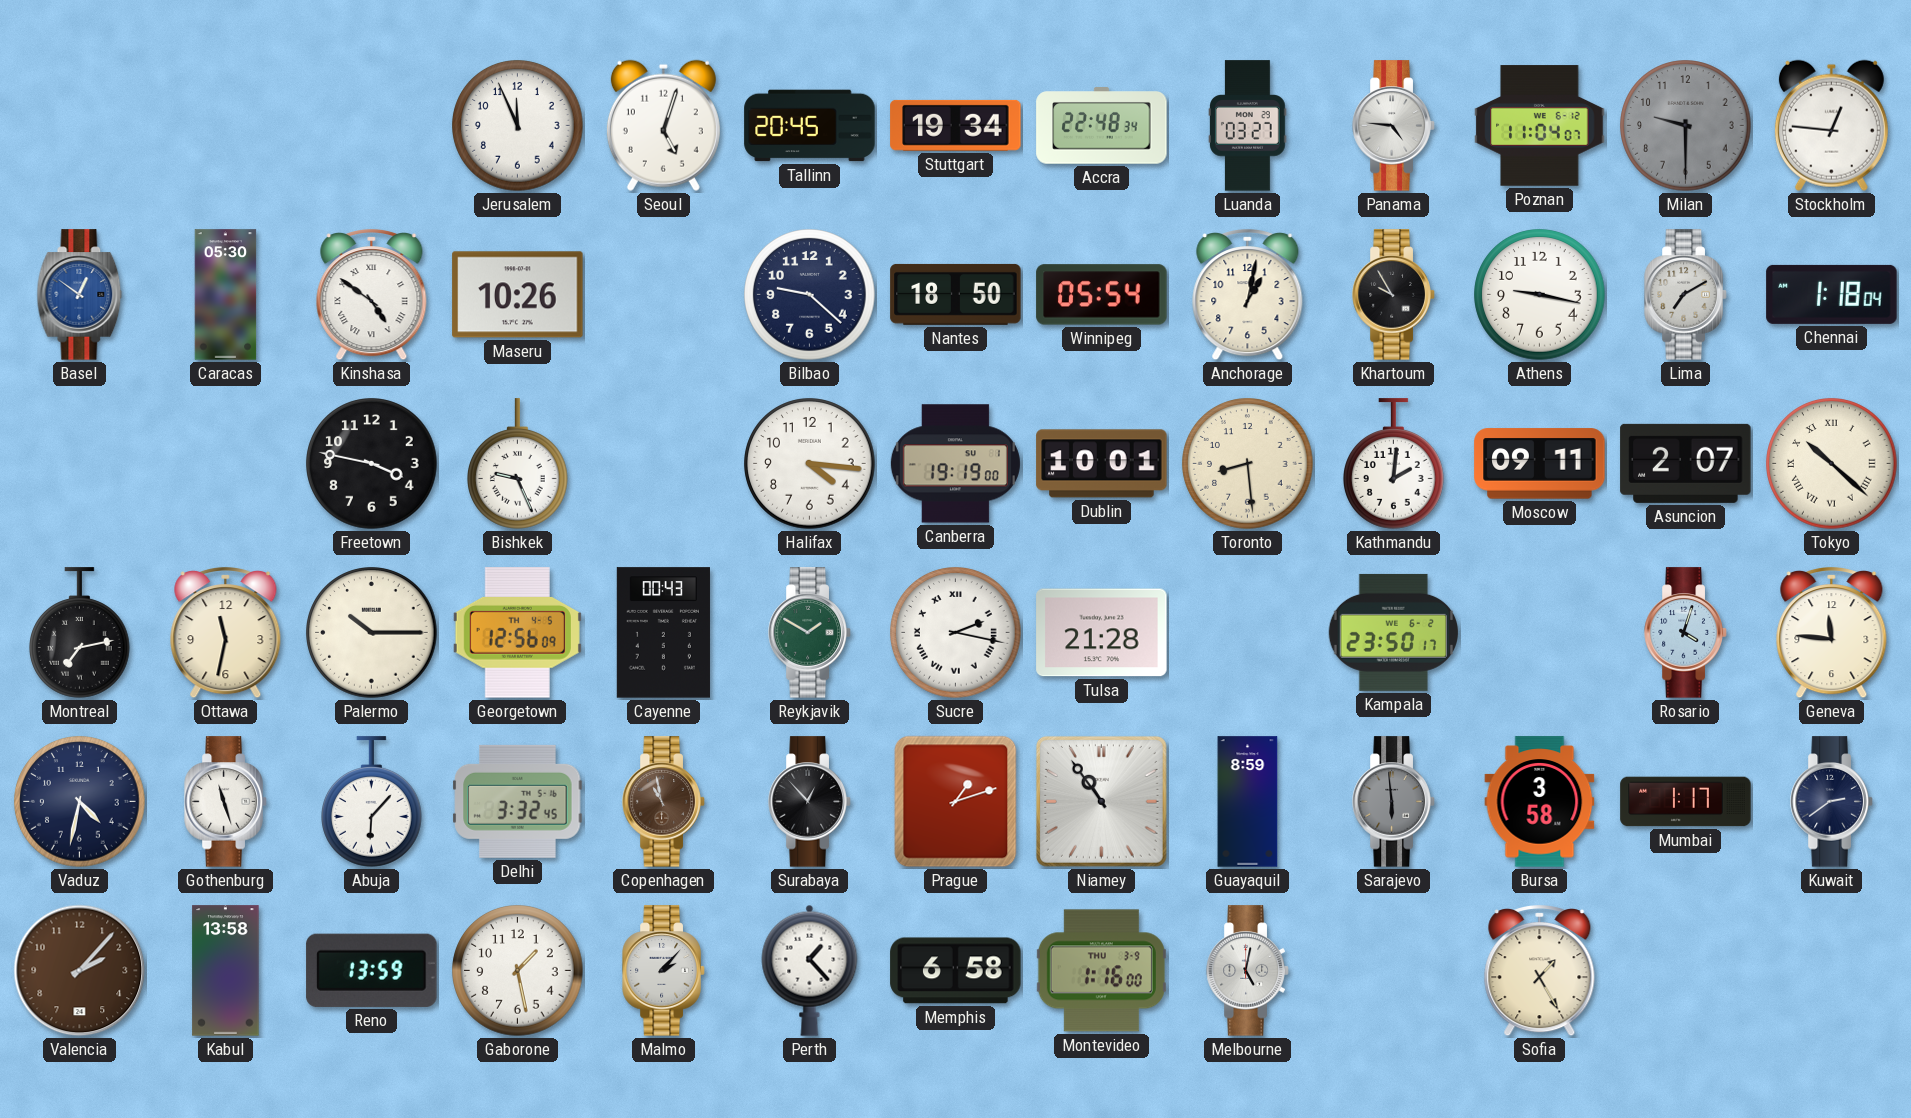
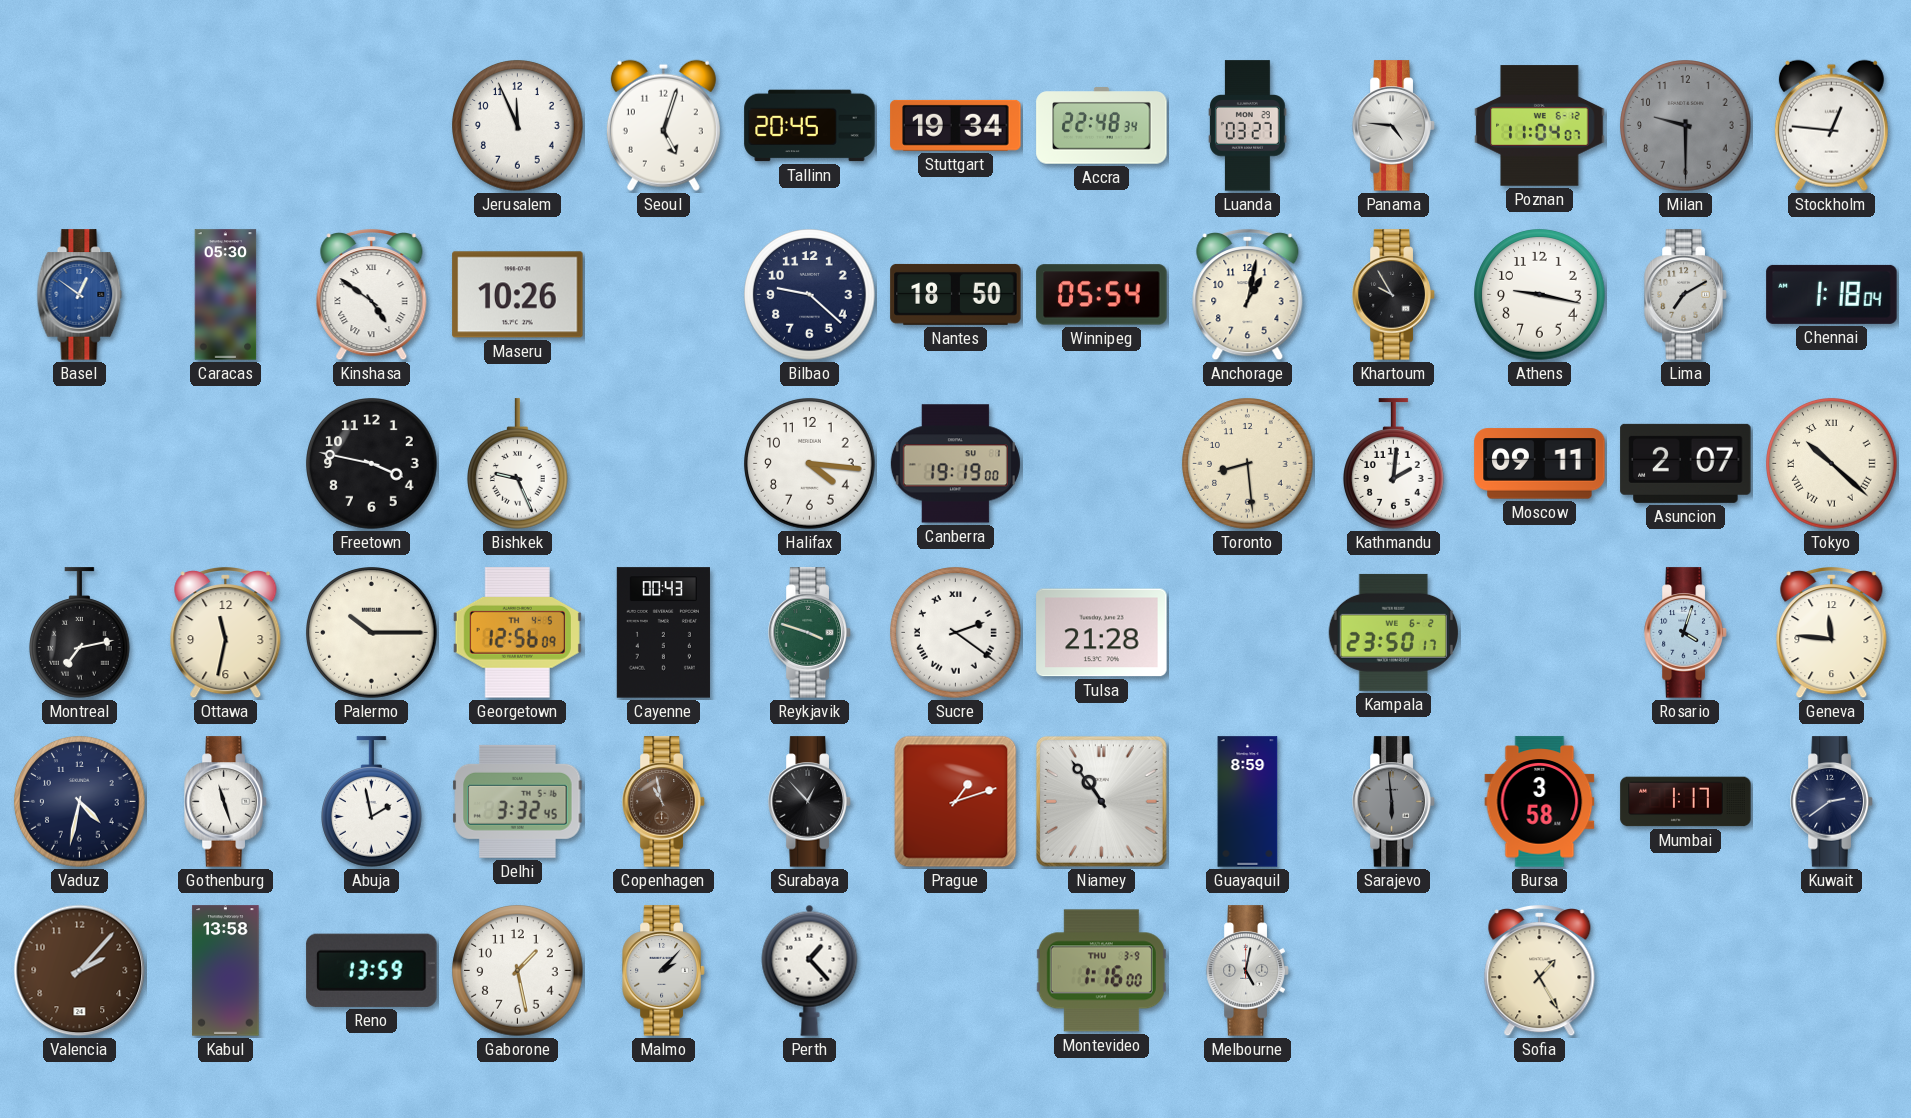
Dublin: 10:01 -> none (1102, 464)
Reykjavik: 1:50 -> 3:48 (810, 633)
Sucre: 2:17 -> 2:21 (956, 633)
Abuja: 6:07 -> 1:58 (372, 802)
Memphis: 6:58 -> none (956, 971)
